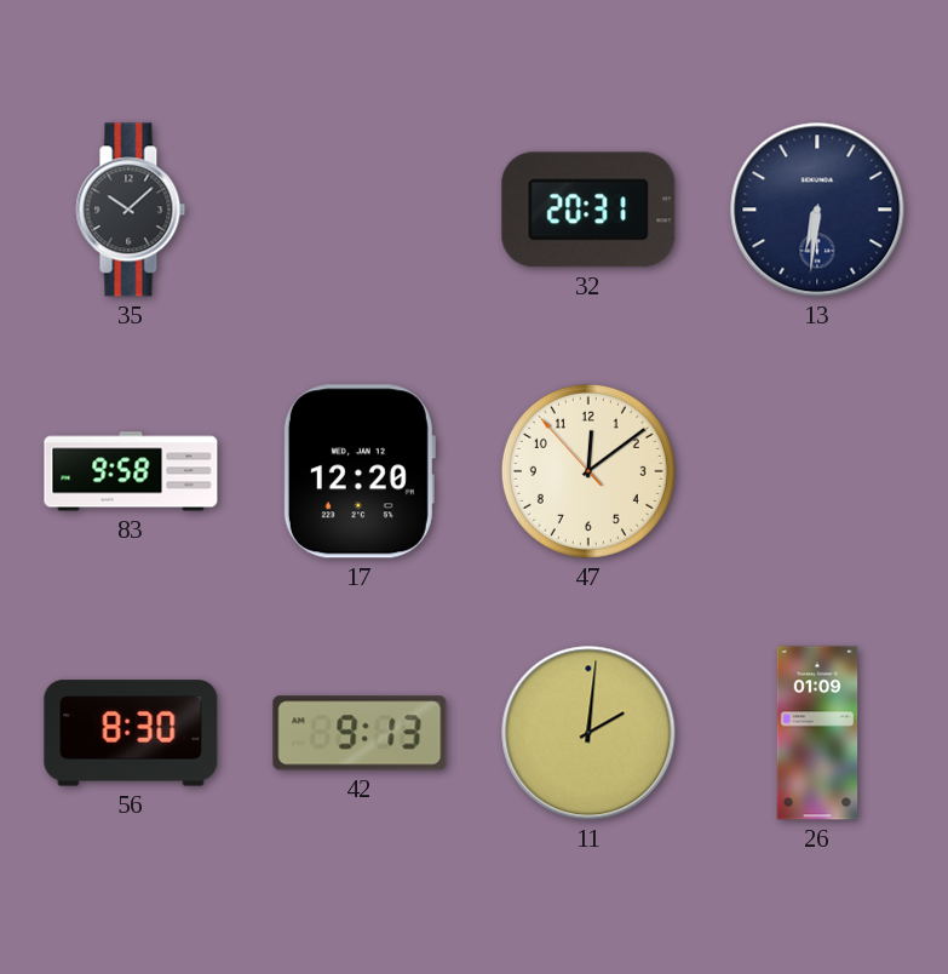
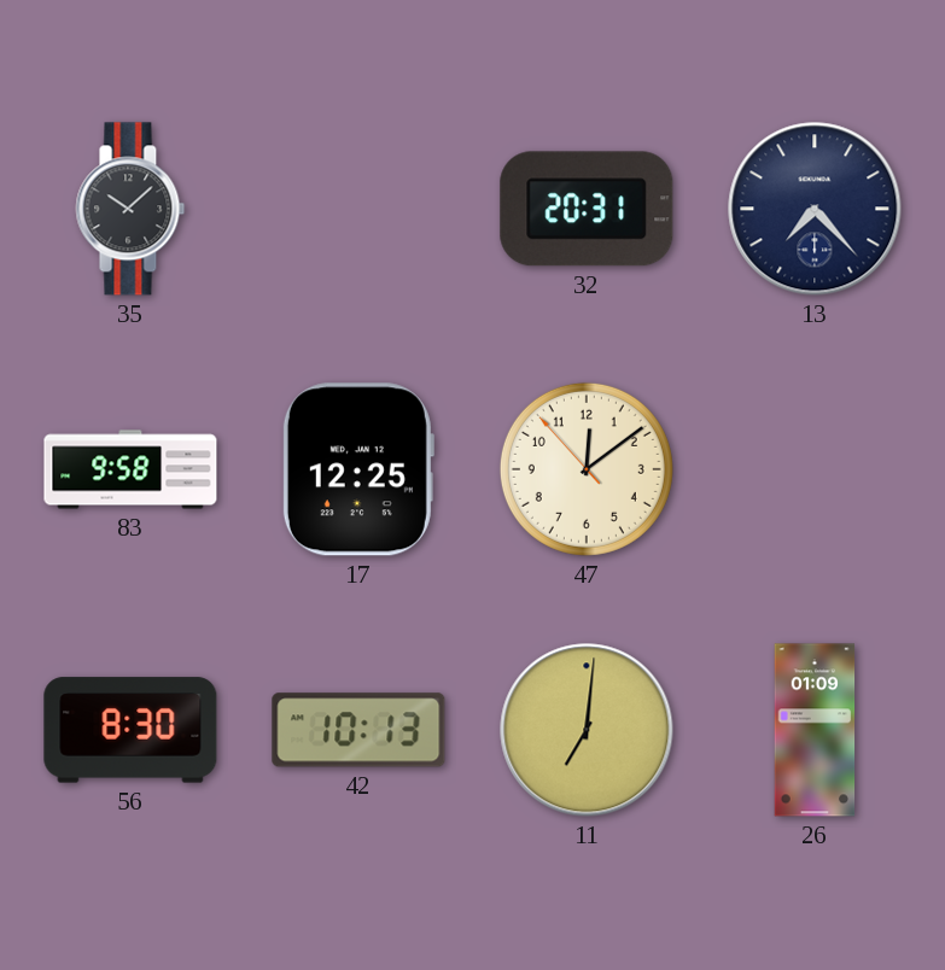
13: 6:31 -> 7:23 (815, 209)
17: 12:20 -> 12:25 (357, 469)
42: 9:13 -> 10:13 (358, 730)
11: 2:01 -> 7:01 (587, 730)
